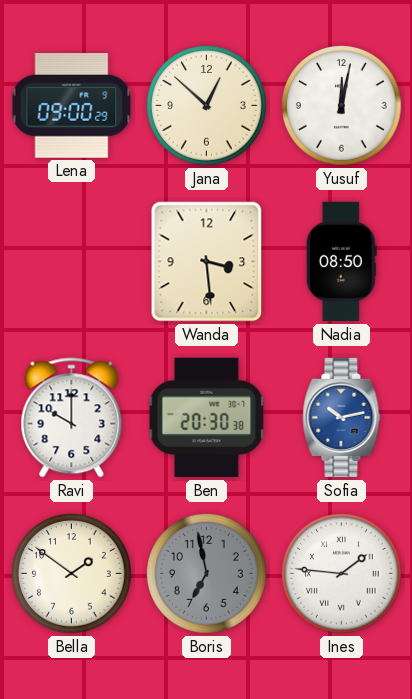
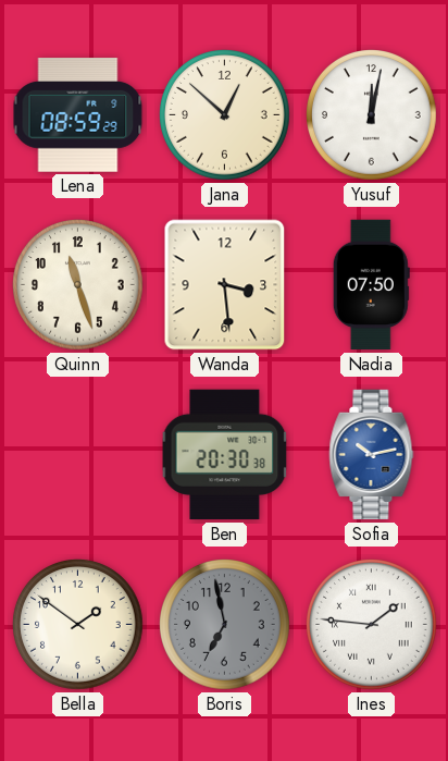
Lena: 09:00 -> 08:59 (78, 115)
Quinn: none -> 11:27 (78, 285)
Nadia: 08:50 -> 07:50 (371, 285)
Ravi: 10:00 -> none (72, 418)
